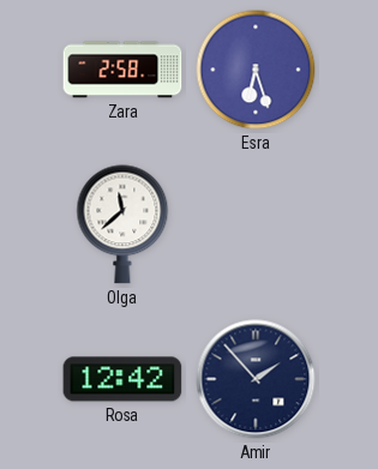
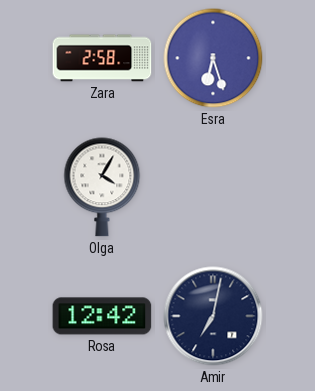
Olga: 11:38 -> 4:05 (102, 187)
Amir: 1:53 -> 7:02 (213, 316)
